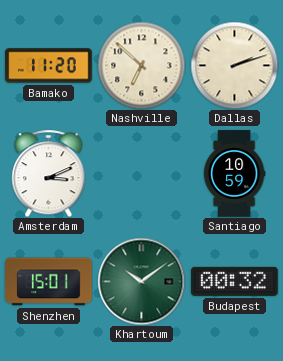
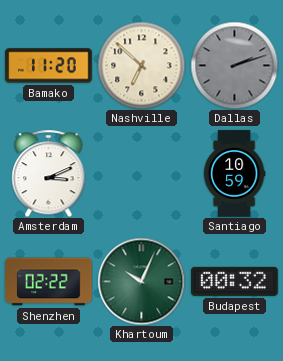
Dallas dial: cream -> grey (234, 65)
Shenzhen: 15:01 -> 02:22 (49, 282)
Khartoum: 10:09 -> 10:04 (141, 281)
